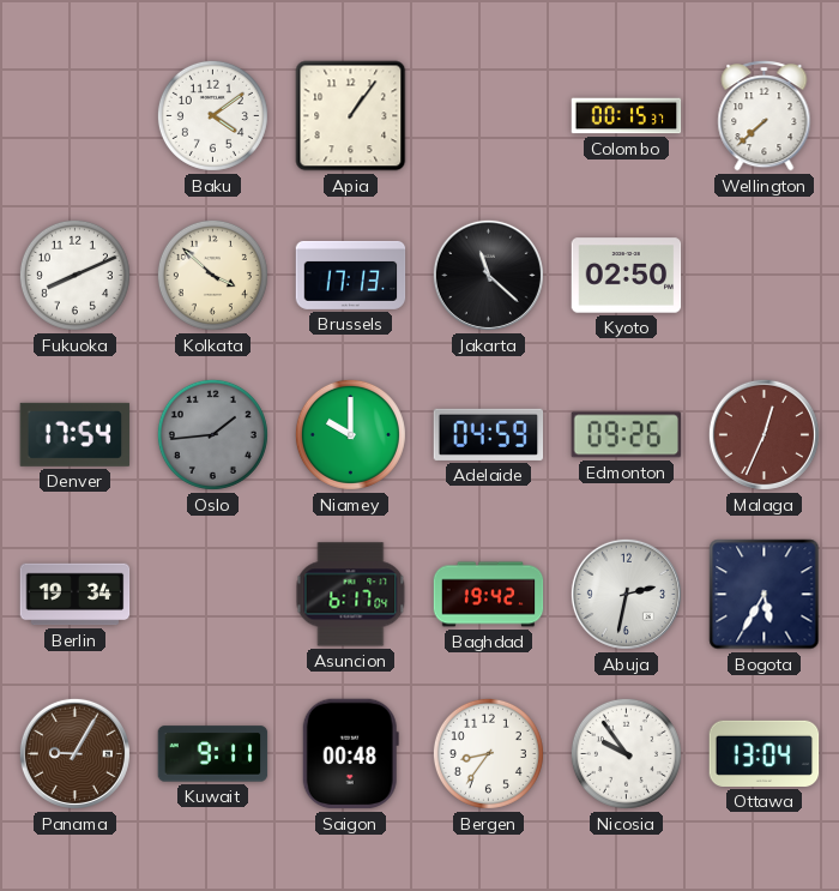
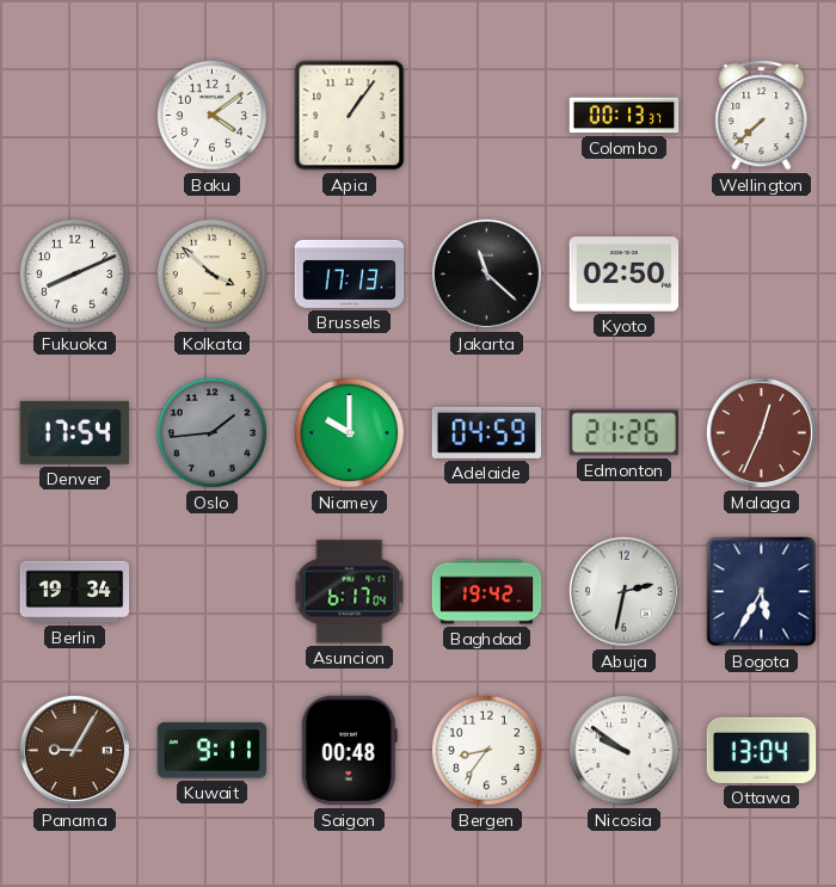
Colombo: 00:15 -> 00:13 (625, 116)
Edmonton: 09:26 -> 21:26 (625, 433)
Nicosia: 9:54 -> 9:51 (623, 750)
